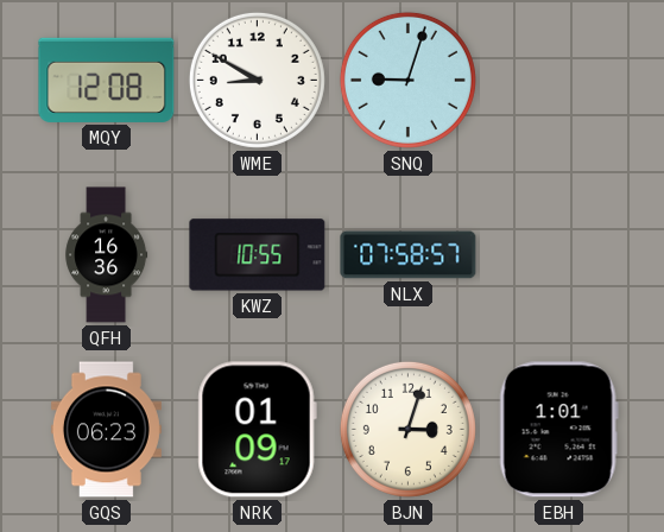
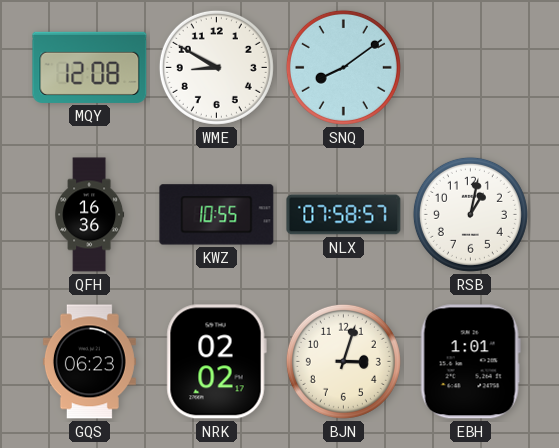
SNQ: 9:03 -> 8:09 (343, 67)
RSB: none -> 1:02 (470, 214)
NRK: 01:09 -> 02:02 (216, 362)
